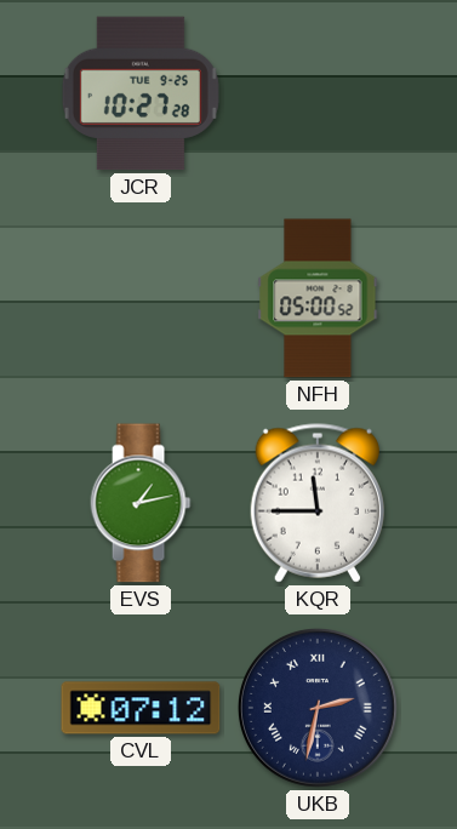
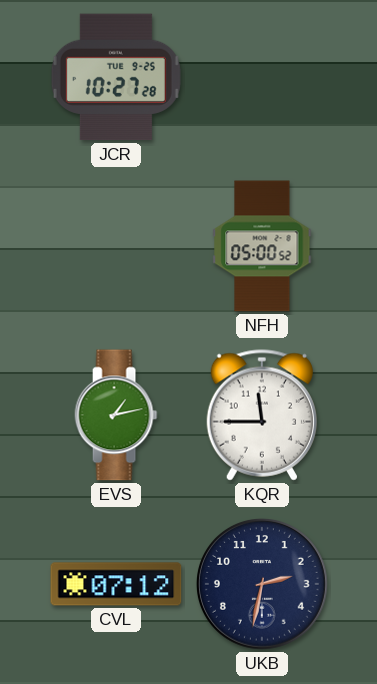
UKB numerals: Roman -> Arabic (263, 585)
